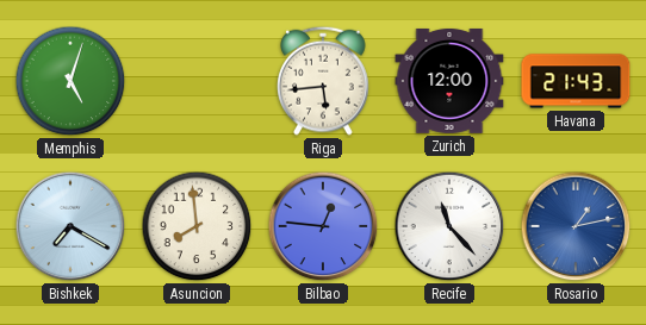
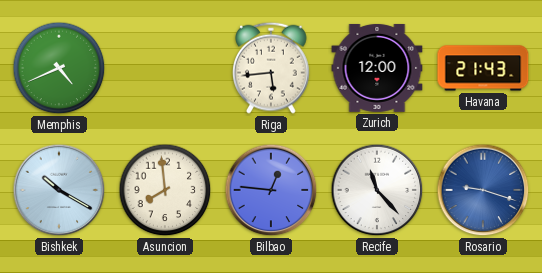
Memphis: 5:03 -> 4:41 (59, 68)
Bishkek: 7:20 -> 10:20 (59, 190)
Rosario: 1:13 -> 9:18 (483, 190)
